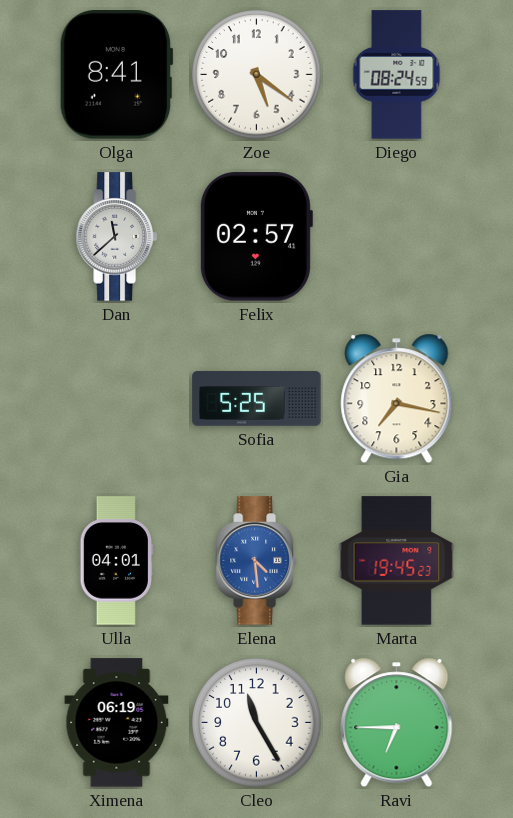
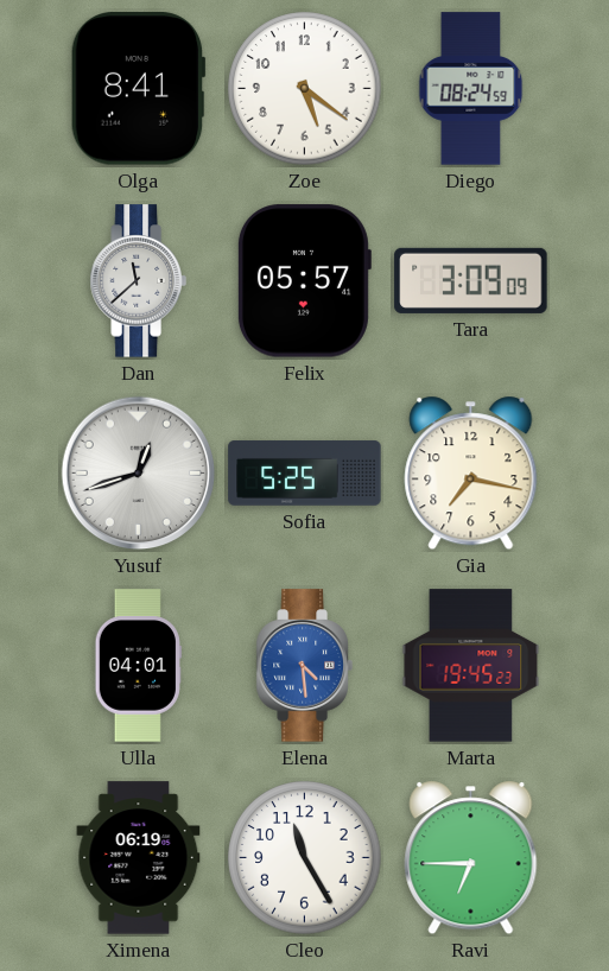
Felix: 02:57 -> 05:57 (304, 281)
Tara: none -> 3:09 (471, 280)
Yusuf: none -> 12:42 (139, 474)
